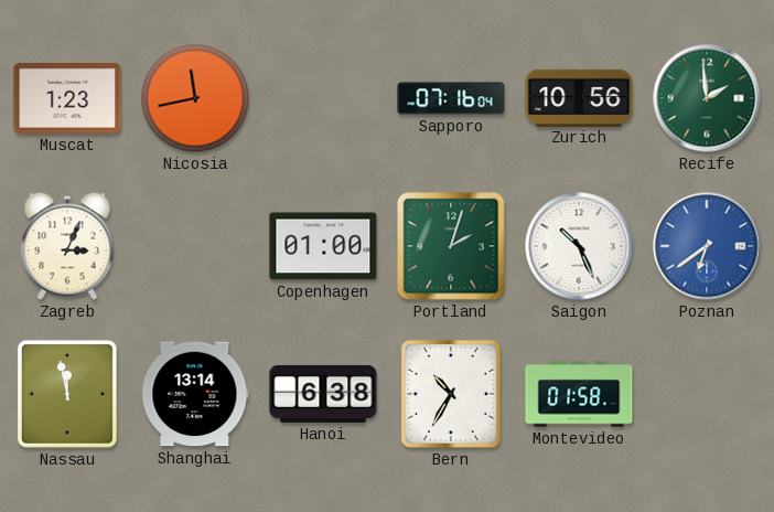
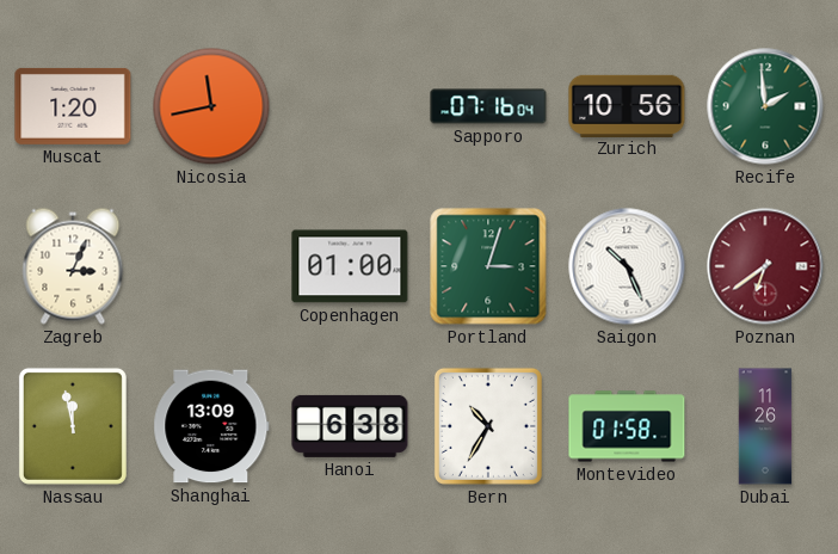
Muscat: 1:23 -> 1:20 (73, 106)
Portland: 2:03 -> 3:03 (488, 266)
Poznan dial: blue -> burgundy (765, 266)
Shanghai: 13:14 -> 13:09 (211, 426)
Dubai: none -> 11:26 (765, 426)
